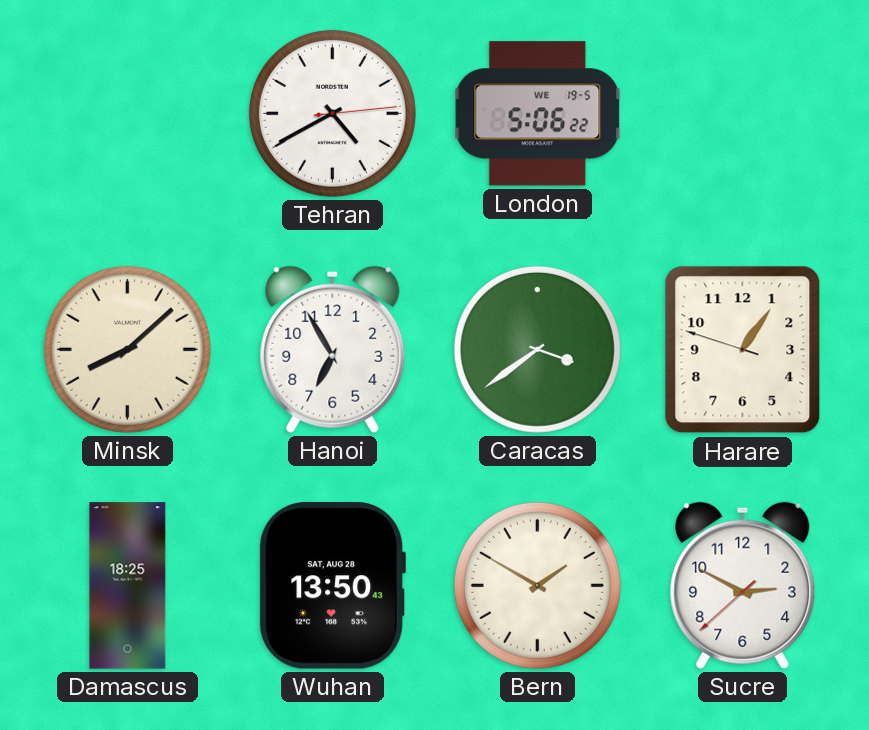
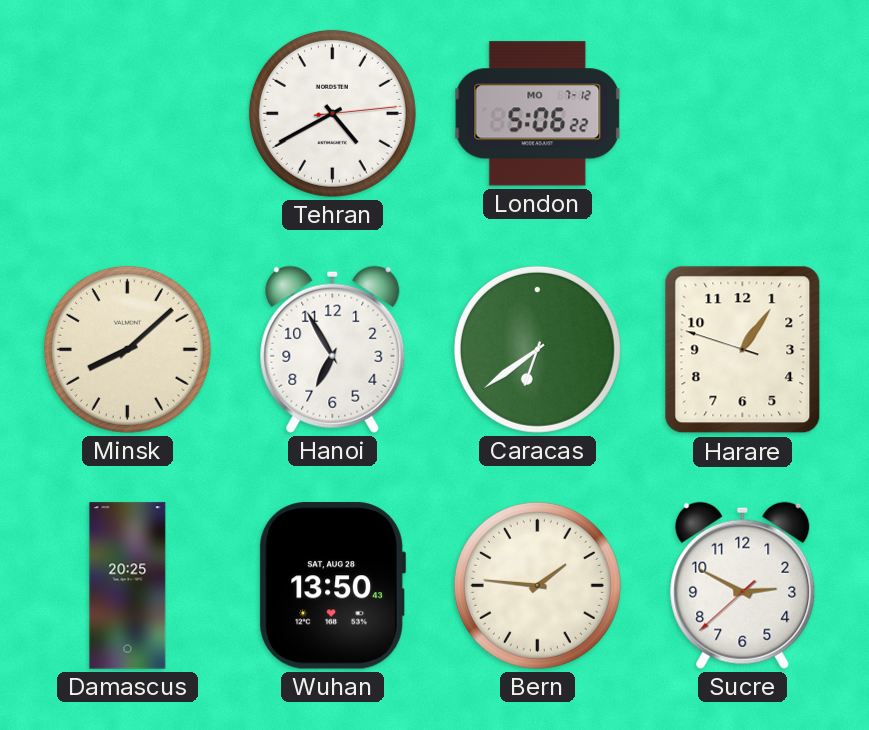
London date: WE 19-5 -> MO 7-12 (538, 114)
Caracas: 3:39 -> 6:39 (537, 349)
Damascus: 18:25 -> 20:25 (128, 586)
Bern: 1:50 -> 1:46 (537, 585)
